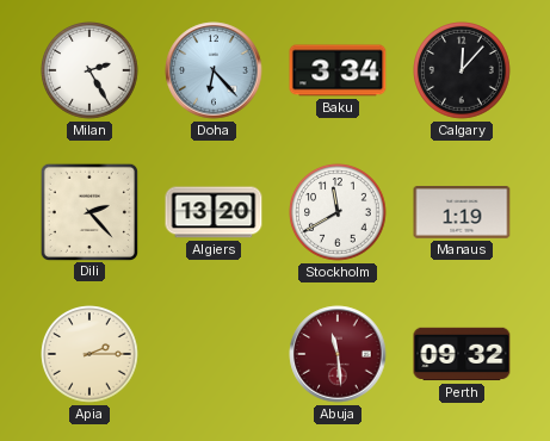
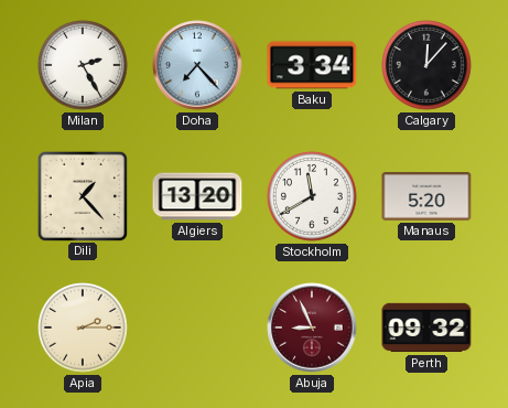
Doha: 6:23 -> 7:23 (197, 65)
Dili: 2:23 -> 1:23 (82, 195)
Manaus: 1:19 -> 5:20 (426, 197)
Abuja: 11:29 -> 8:56 (312, 328)
